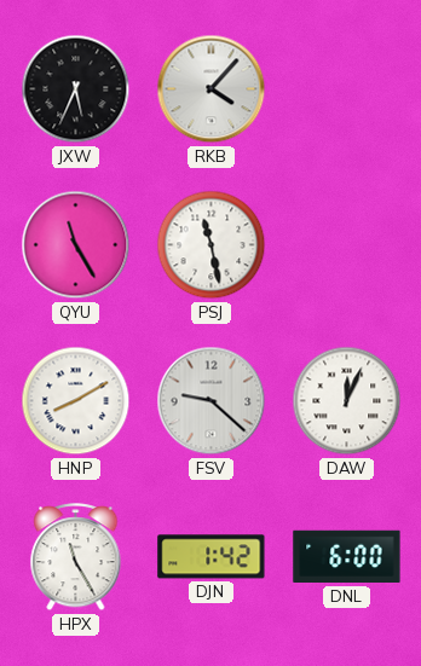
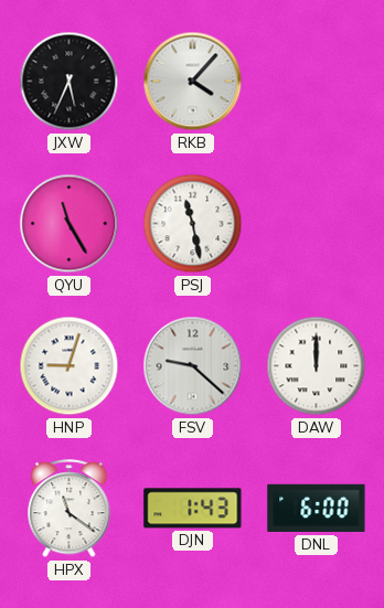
HNP: 8:10 -> 9:03 (70, 366)
DAW: 12:04 -> 12:00 (317, 366)
HPX: 11:25 -> 11:21 (70, 509)
DJN: 1:42 -> 1:43 (193, 509)
